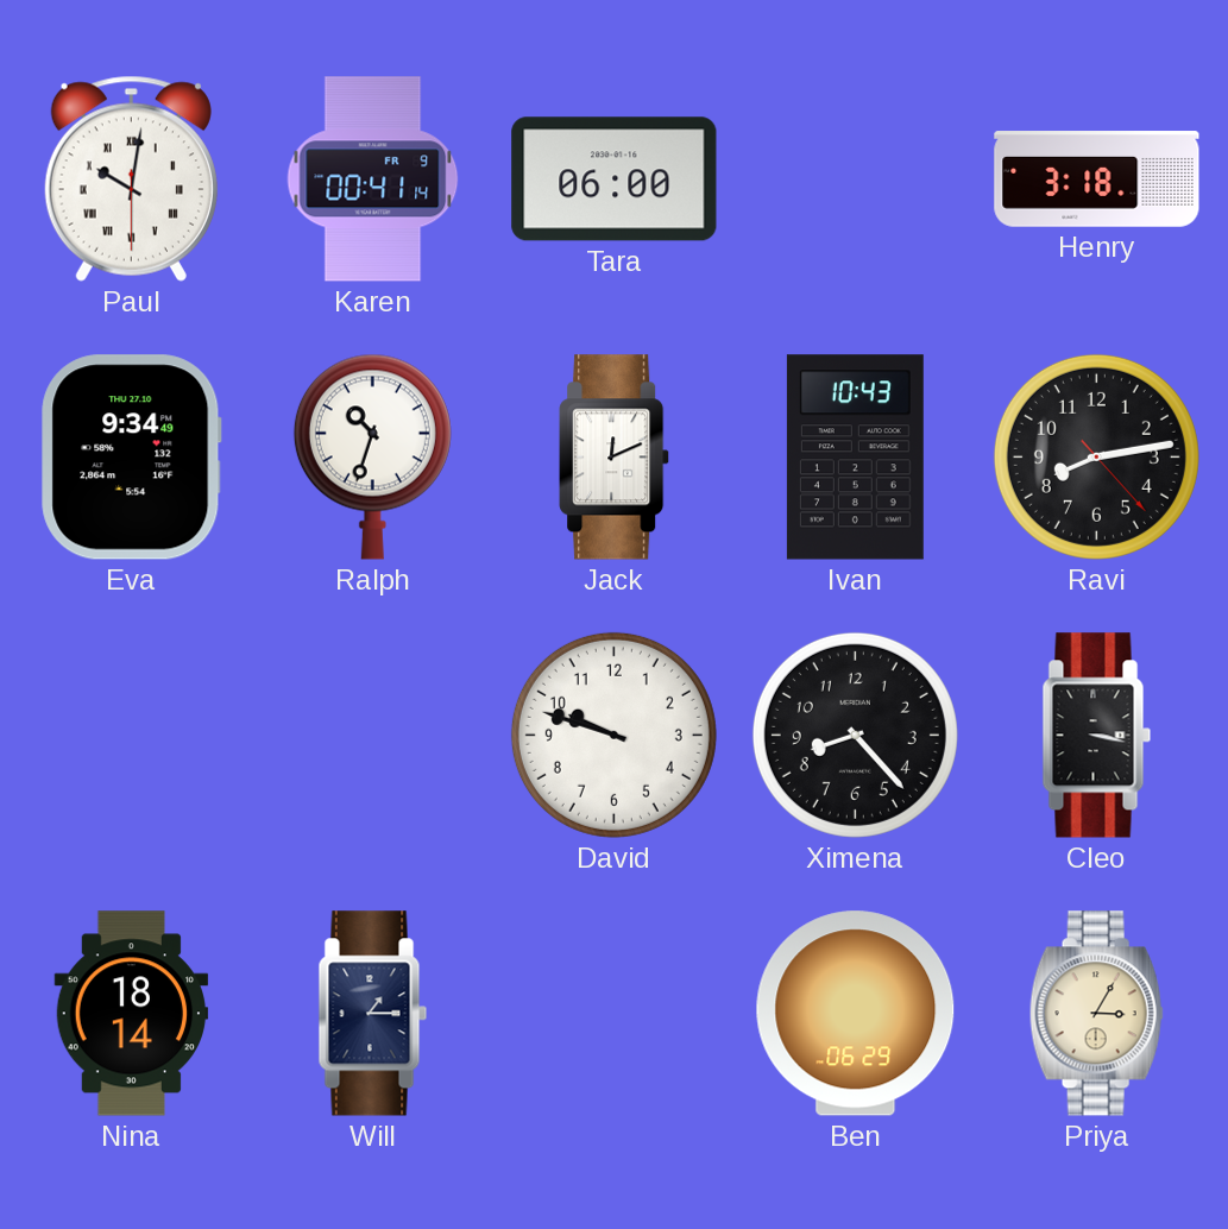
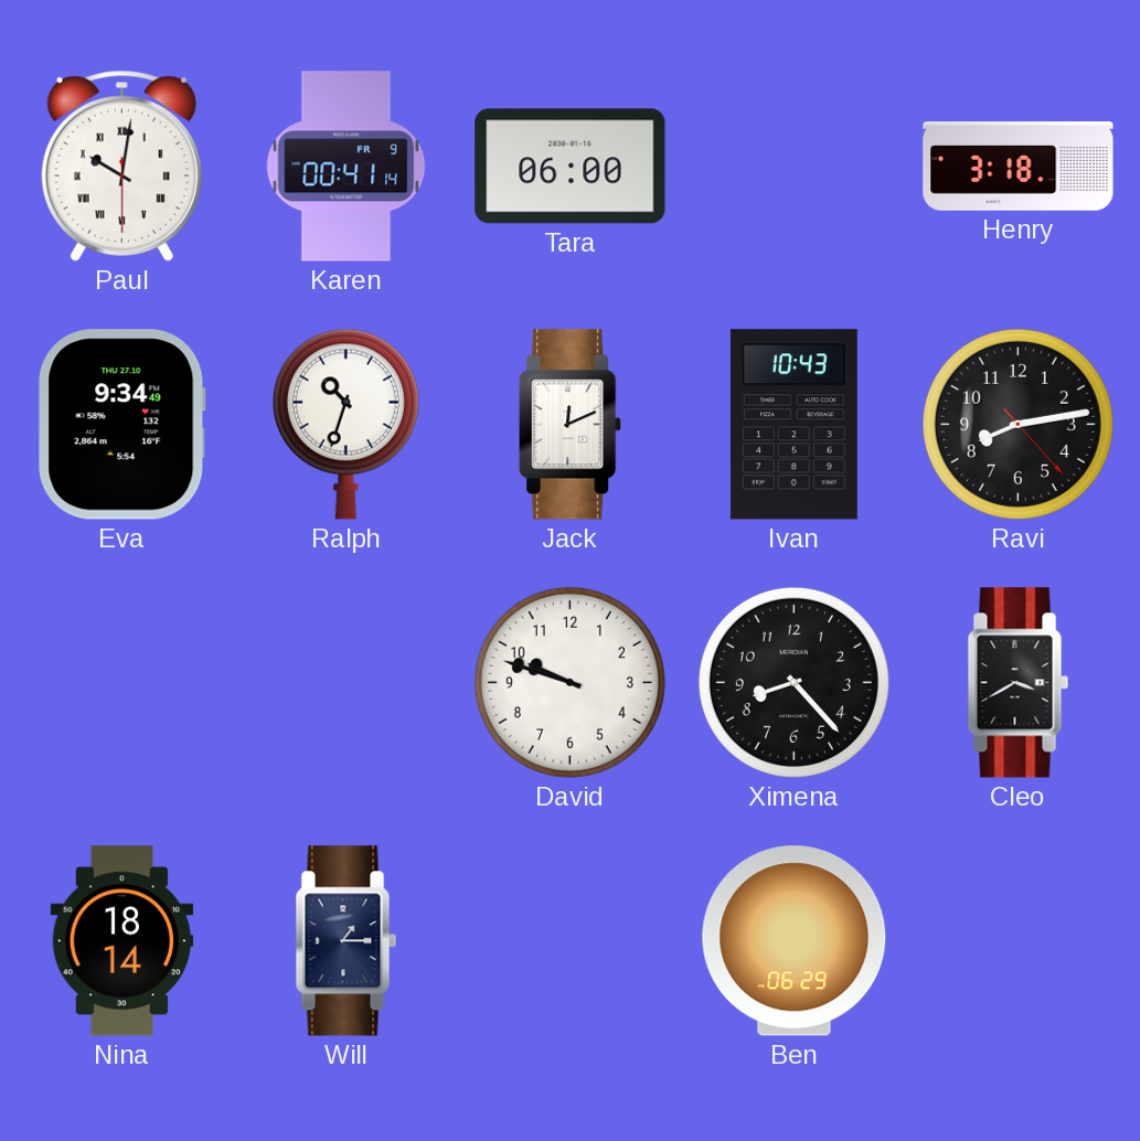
Cleo: 3:17 -> 3:40 (1019, 683)
Priya: 3:05 -> none (1096, 1014)
